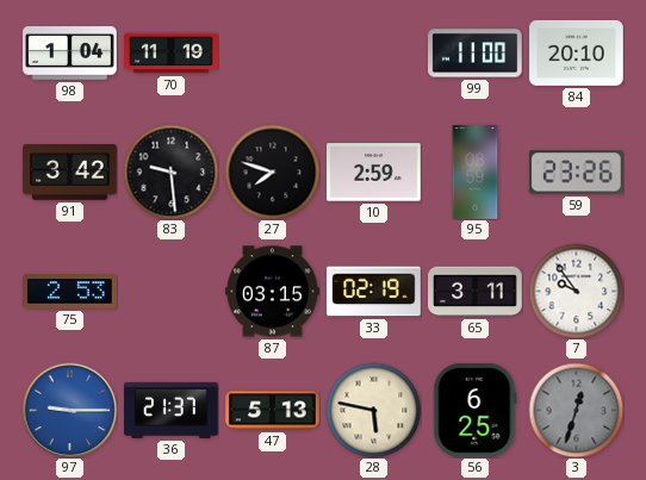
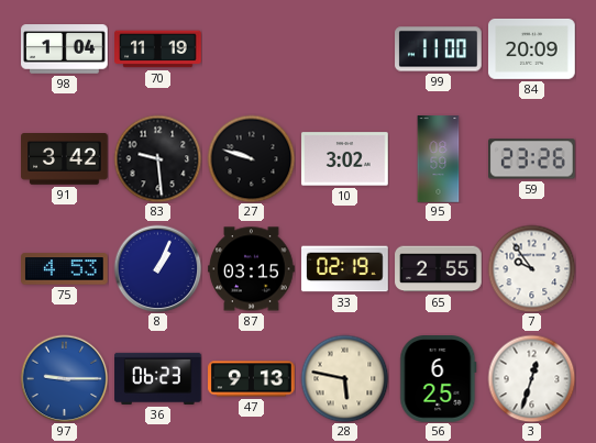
84: 20:10 -> 20:09 (532, 48)
27: 7:48 -> 9:48 (251, 158)
10: 2:59 -> 3:02 (345, 159)
75: 2:53 -> 4:53 (65, 269)
8: none -> 1:04 (157, 268)
65: 3:11 -> 2:55 (439, 269)
36: 21:37 -> 06:23 (158, 378)
47: 5:13 -> 9:13 (252, 379)
3 dial: grey -> white (531, 378)
